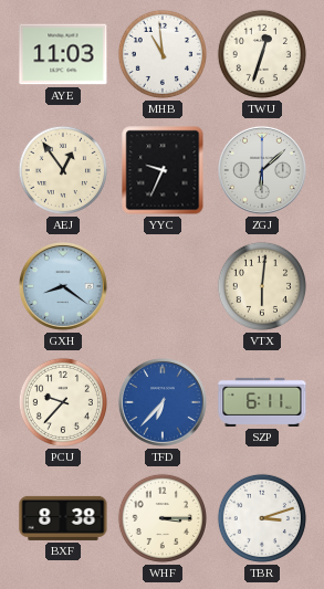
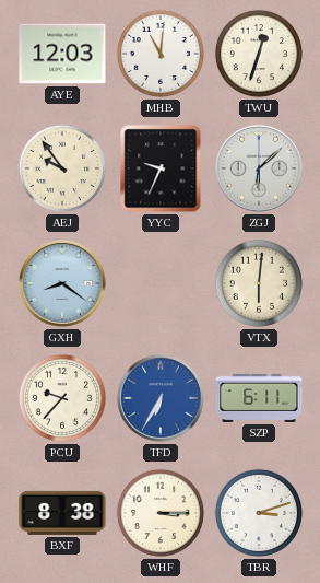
AYE: 11:03 -> 12:03 (62, 54)
MHB: 10:59 -> 11:01 (161, 54)
AEJ: 12:54 -> 9:54 (62, 168)
TFD: 6:37 -> 6:35 (161, 398)
